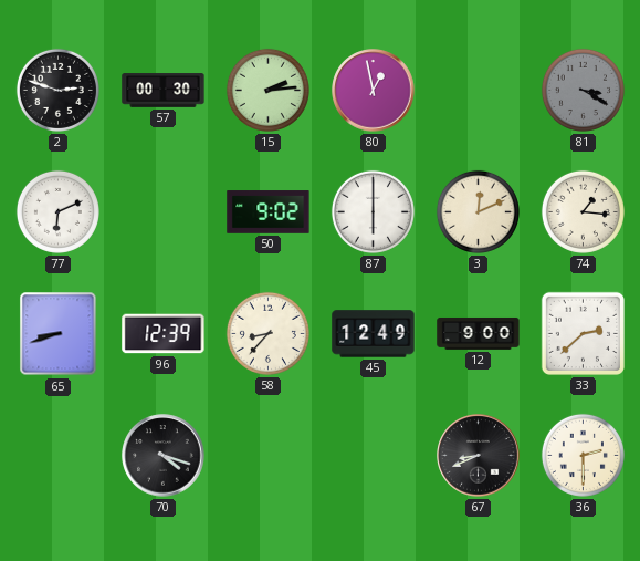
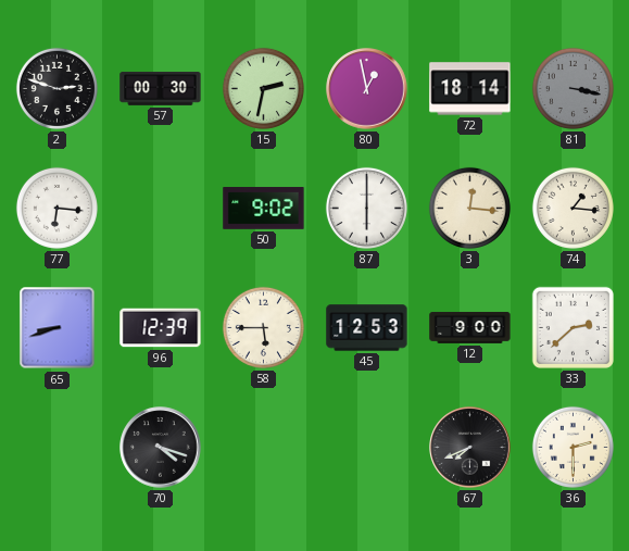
15: 2:14 -> 2:32 (263, 88)
72: none -> 18:14 (470, 89)
81: 3:20 -> 3:17 (573, 88)
77: 6:11 -> 6:16 (56, 208)
3: 12:11 -> 12:16 (469, 208)
58: 8:37 -> 5:45 (263, 327)
45: 12:49 -> 12:53 (367, 328)
67: 8:41 -> 7:41 (470, 448)
